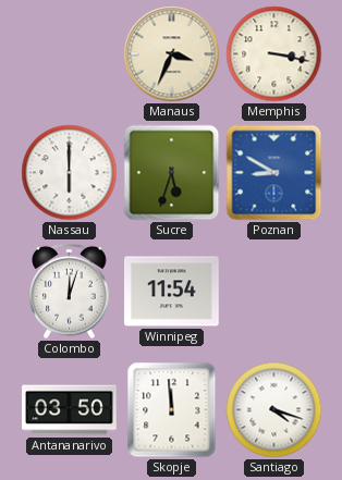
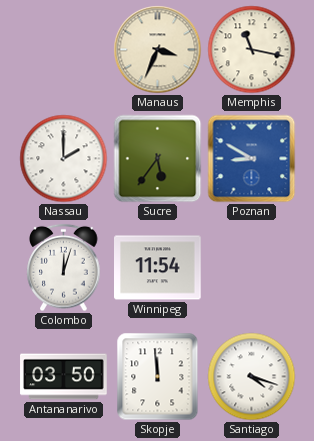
Memphis: 3:17 -> 11:17 (252, 50)
Nassau: 6:00 -> 2:00 (64, 159)
Sucre: 5:33 -> 5:36 (158, 159)
